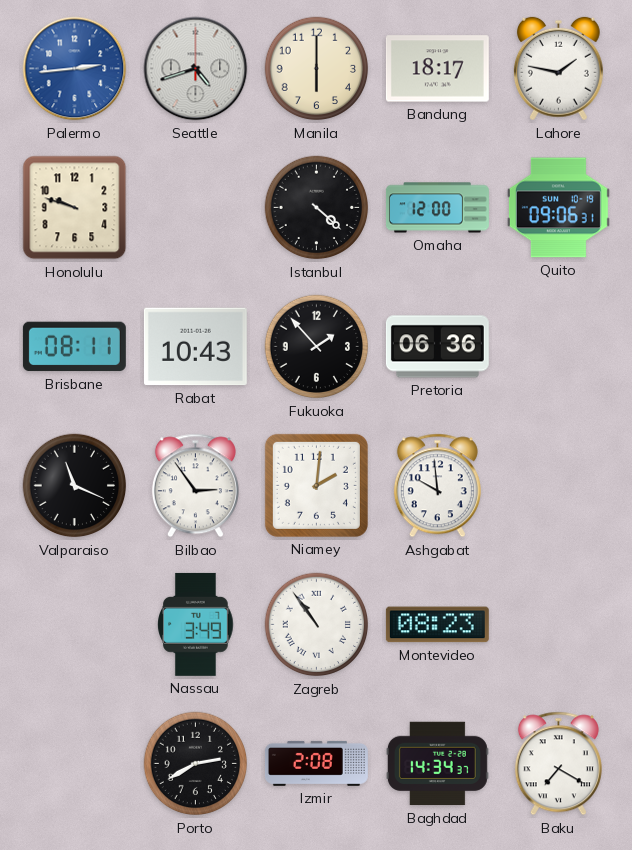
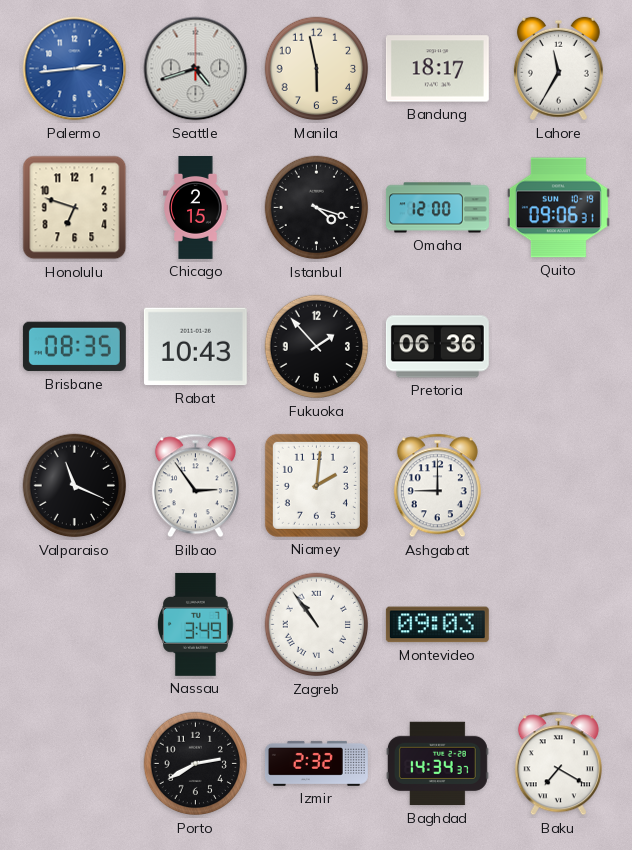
Manila: 6:00 -> 5:58 (317, 69)
Lahore: 1:47 -> 11:35 (558, 69)
Honolulu: 9:48 -> 6:48 (75, 208)
Chicago: none -> 2:15 (196, 208)
Istanbul: 4:22 -> 4:18 (317, 208)
Brisbane: 08:11 -> 08:35 (74, 347)
Ashgabat: 9:59 -> 9:00 (437, 486)
Montevideo: 08:23 -> 09:03 (437, 625)
Izmir: 2:08 -> 2:32 (316, 763)
